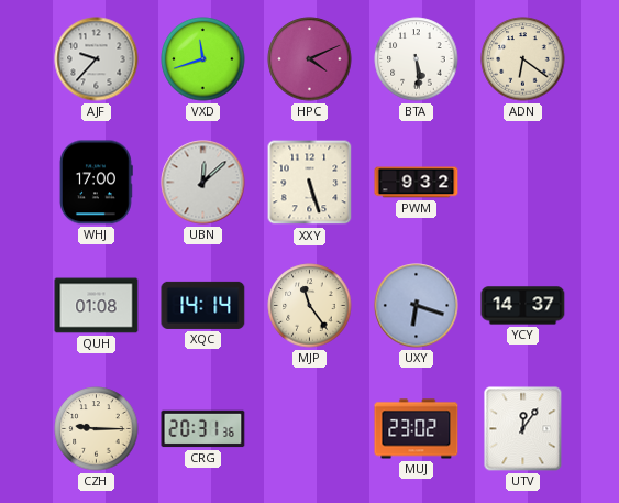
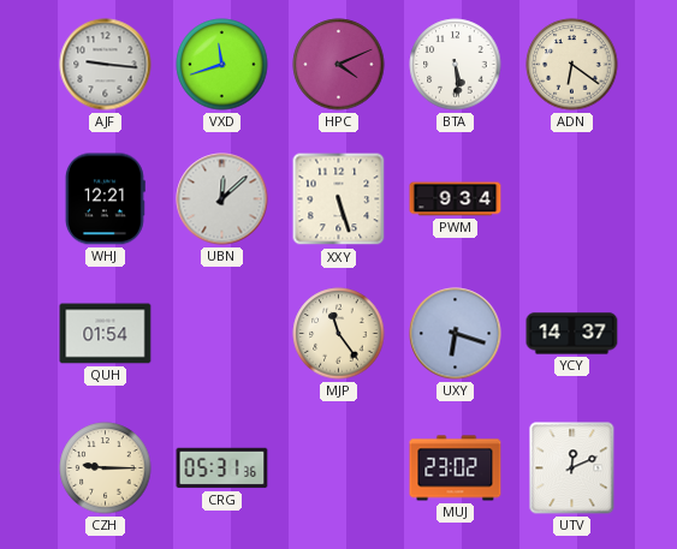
AJF: 9:37 -> 9:16 (106, 65)
WHJ: 17:00 -> 12:21 (105, 199)
PWM: 9:32 -> 9:34 (456, 199)
QUH: 01:08 -> 01:54 (106, 334)
XQC: 14:14 -> none (203, 305)
CRG: 20:31 -> 05:31 (222, 469)
UTV: 12:06 -> 12:11 (572, 469)
